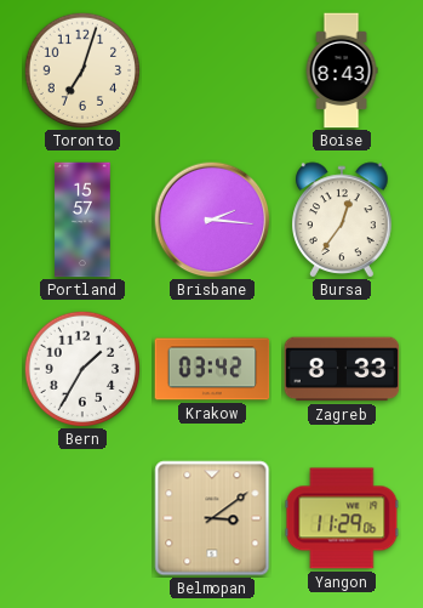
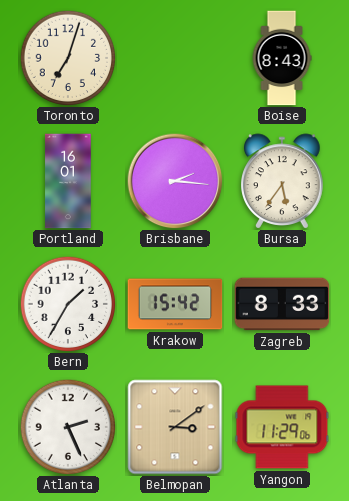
Portland: 15:57 -> 16:01 (68, 181)
Bursa: 12:36 -> 5:36 (283, 181)
Krakow: 03:42 -> 15:42 (175, 304)
Atlanta: none -> 2:26 (68, 427)
